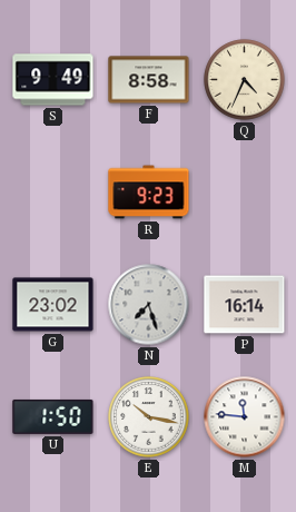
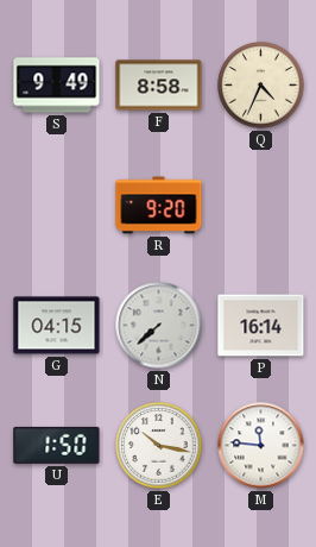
R: 9:23 -> 9:20 (159, 206)
G: 23:02 -> 04:15 (57, 326)
N: 7:27 -> 7:38 (159, 326)
